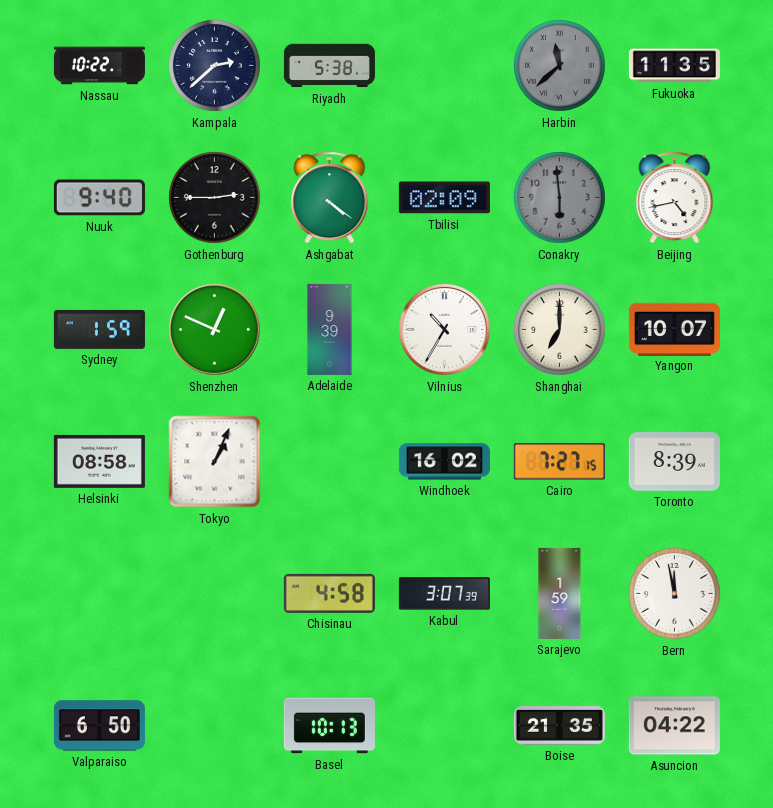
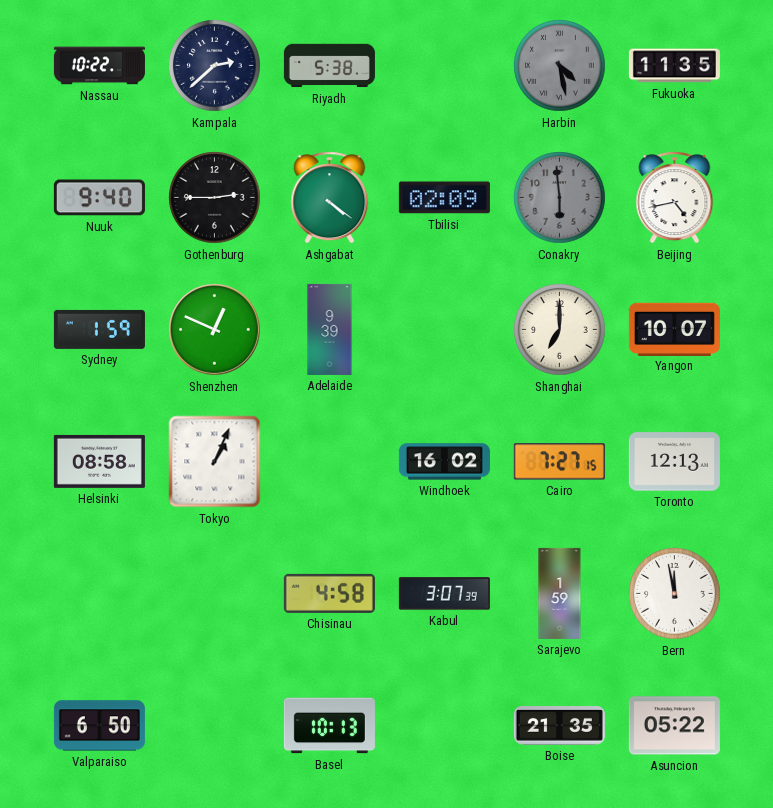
Harbin: 11:38 -> 4:28 (560, 66)
Vilnius: 10:35 -> none (445, 330)
Toronto: 8:39 -> 12:13 (674, 462)
Asuncion: 04:22 -> 05:22 (674, 726)
